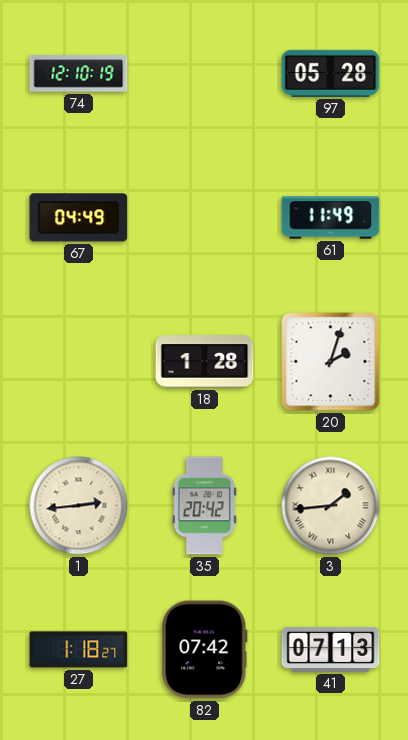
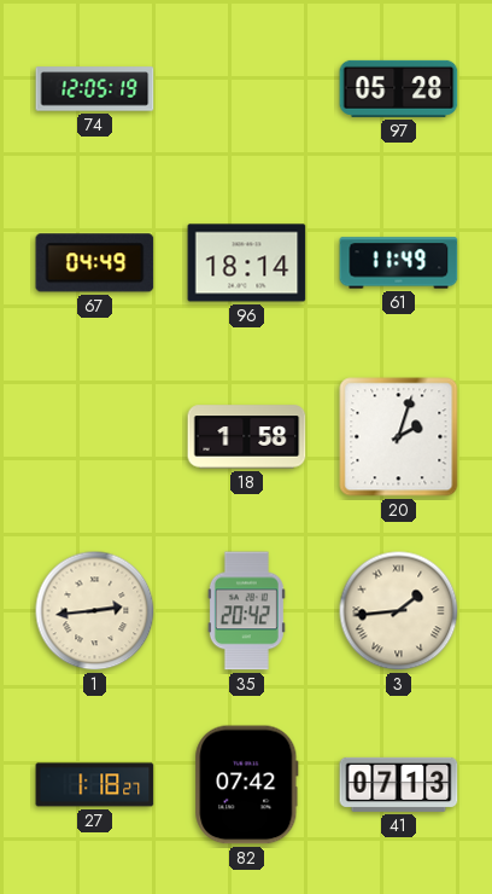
74: 12:10 -> 12:05 (95, 89)
96: none -> 18:14 (247, 263)
18: 1:28 -> 1:58 (247, 437)
